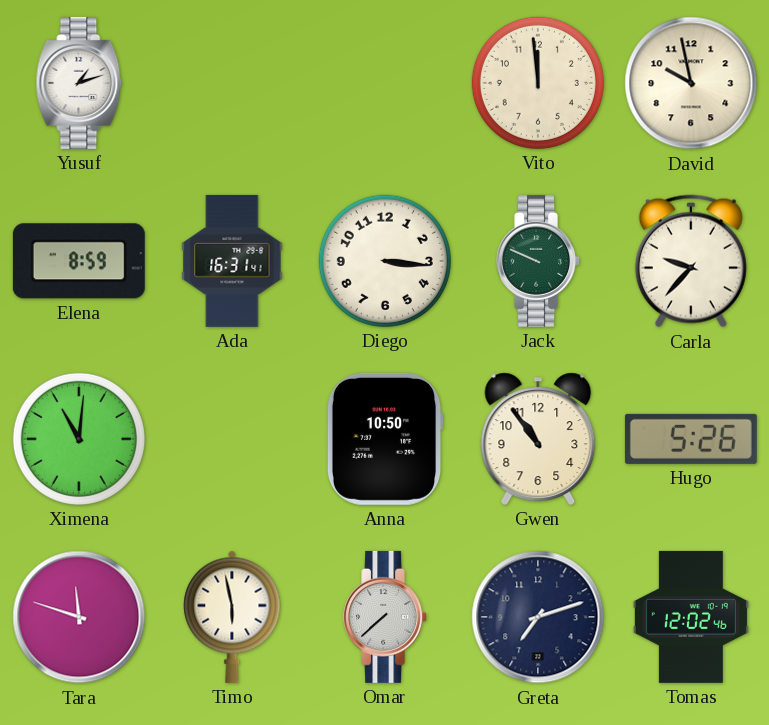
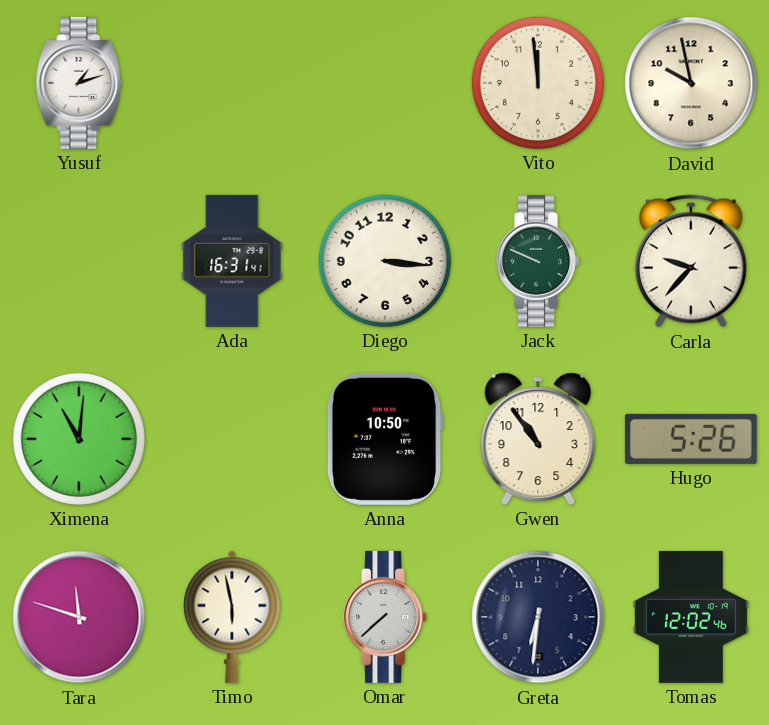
Elena: 8:59 -> none (79, 261)
Greta: 7:12 -> 6:31 (538, 617)
